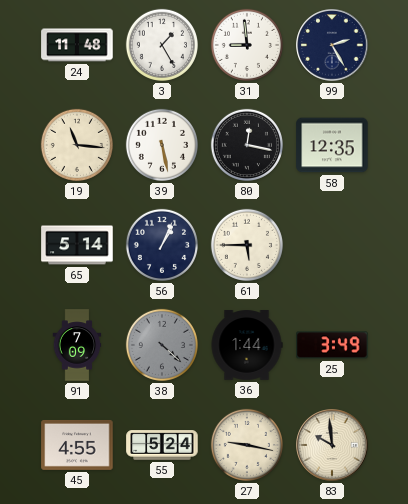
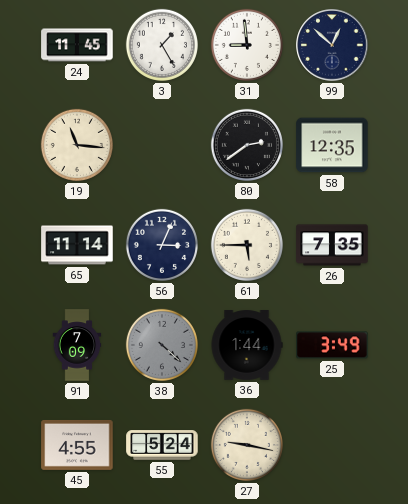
24: 11:48 -> 11:45 (77, 45)
99: 2:25 -> 12:52 (332, 45)
39: 5:28 -> none (162, 145)
80: 12:17 -> 2:39 (247, 145)
65: 5:14 -> 11:14 (77, 245)
56: 1:04 -> 3:04 (162, 245)
26: none -> 7:35 (332, 245)
83: 9:59 -> none (332, 445)
